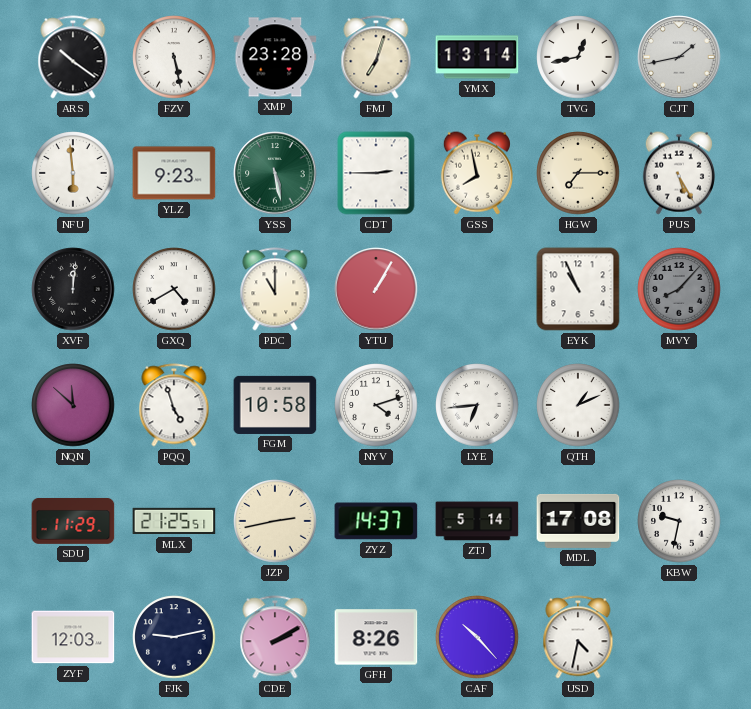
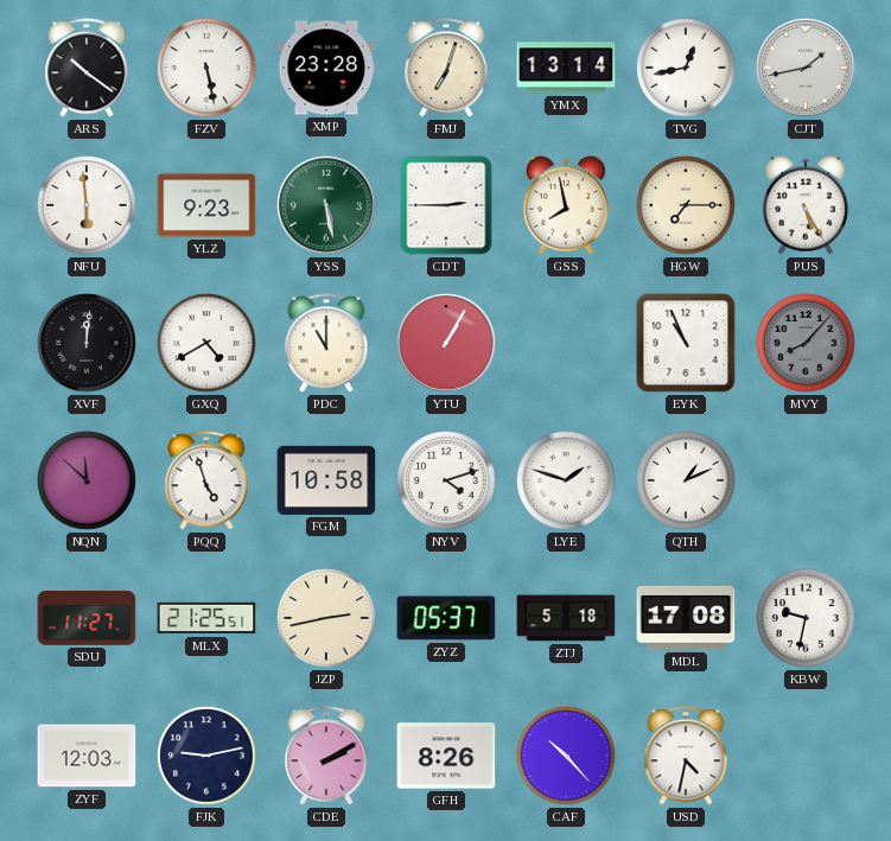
LYE: 6:44 -> 1:48 (566, 480)
SDU: 11:29 -> 11:27 (87, 618)
ZYZ: 14:37 -> 05:37 (446, 618)
ZTJ: 5:14 -> 5:18 (566, 618)
